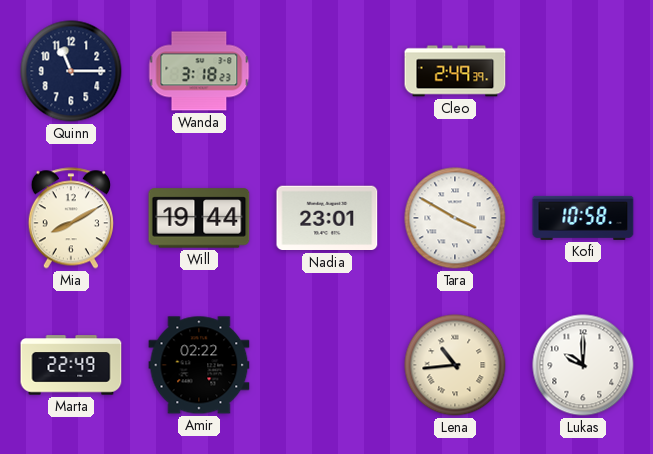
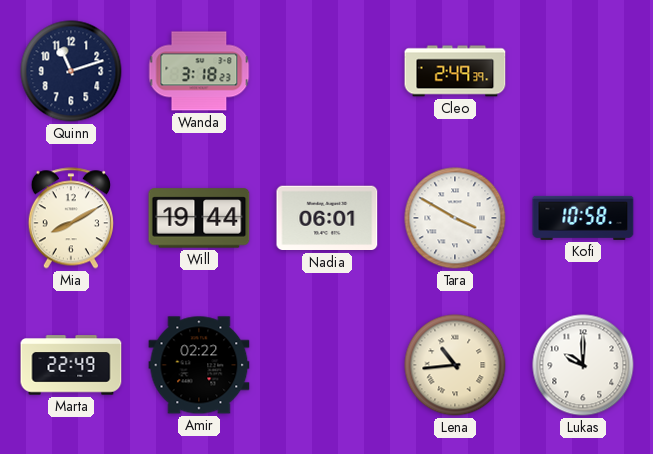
Quinn: 11:15 -> 11:12 (71, 71)
Nadia: 23:01 -> 06:01 (327, 218)
